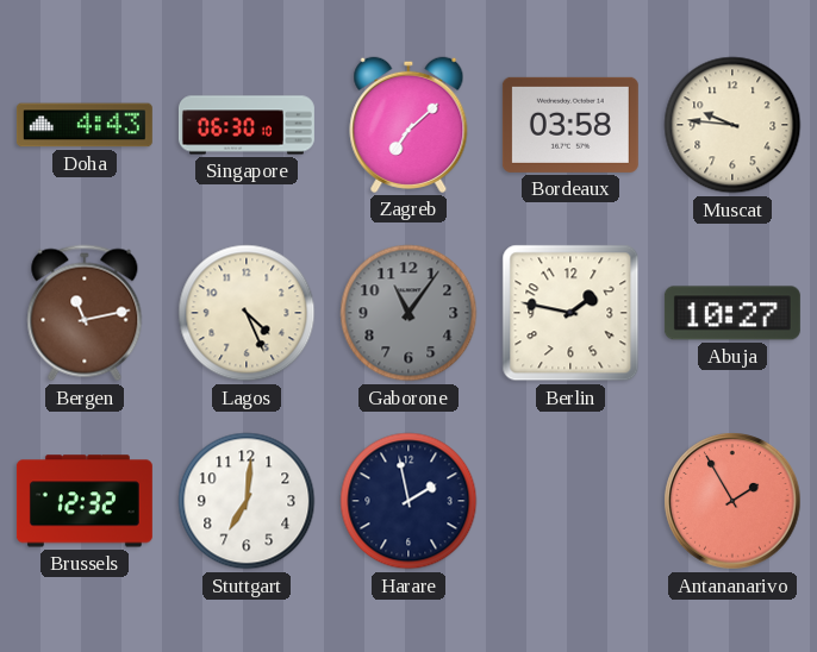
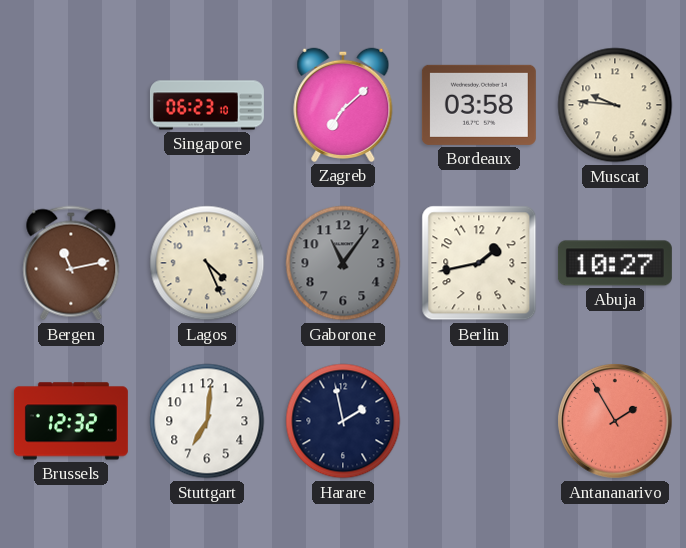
Doha: 4:43 -> none (85, 125)
Singapore: 06:30 -> 06:23 (207, 105)
Berlin: 1:47 -> 1:43 (479, 263)
